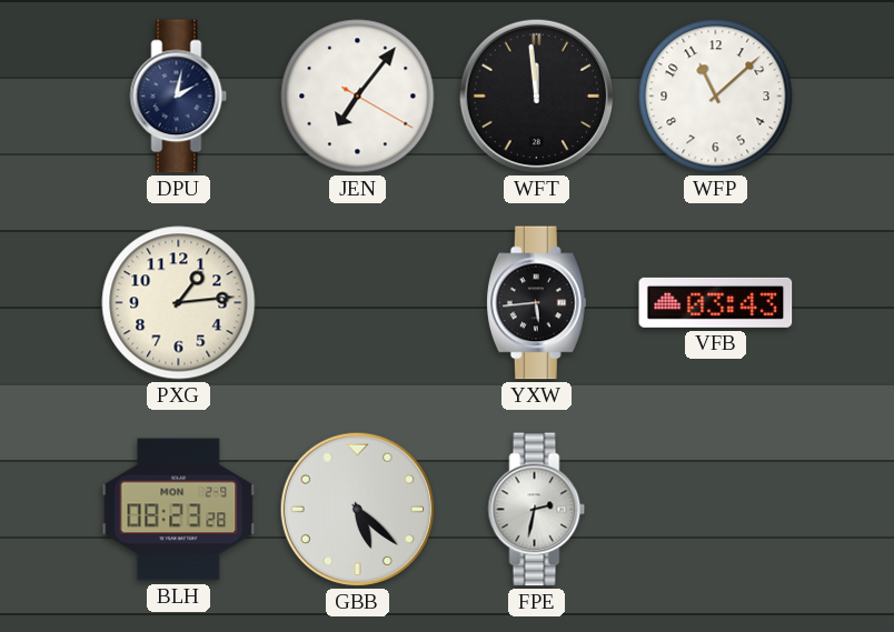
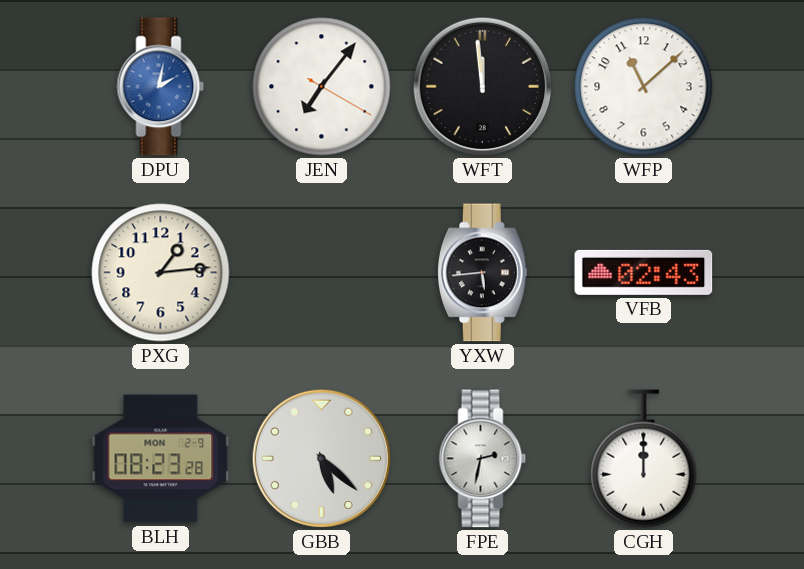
DPU dial: navy -> blue (161, 87)
VFB: 03:43 -> 02:43 (644, 272)
CGH: none -> 12:00 (644, 459)
